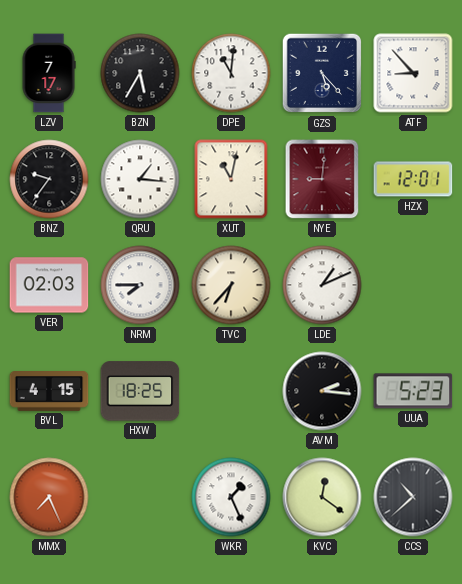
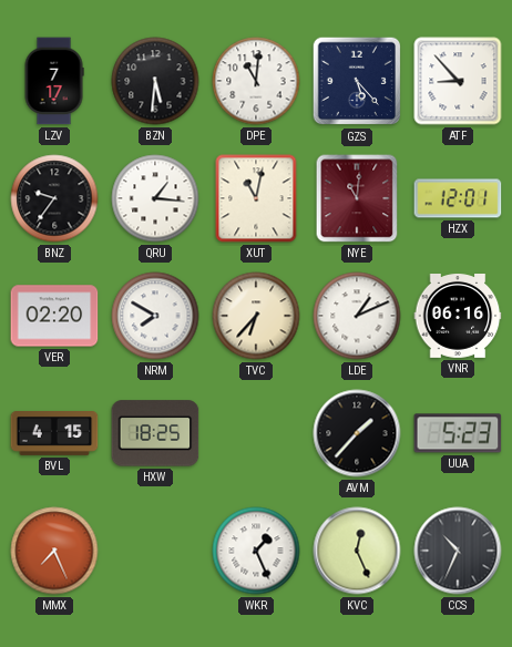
BZN: 5:35 -> 5:31 (155, 81)
NYE: 9:01 -> 11:01 (357, 198)
VER: 02:03 -> 02:20 (54, 316)
NRM: 7:45 -> 7:50 (155, 316)
VNR: none -> 06:16 (458, 317)
AVM: 2:16 -> 1:37 (357, 433)
KVC: 12:21 -> 12:26 (357, 551)
CCS: 10:38 -> 10:34 (458, 551)
